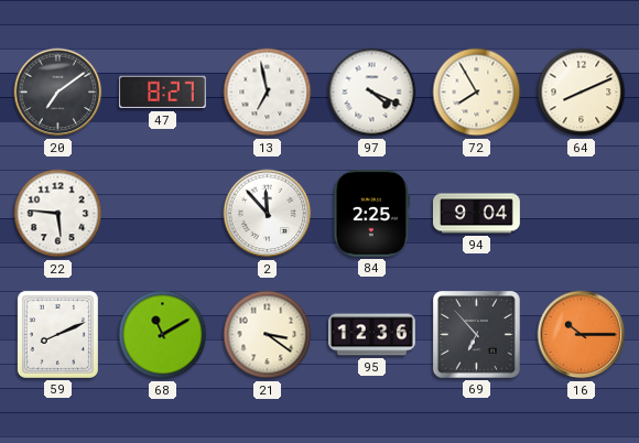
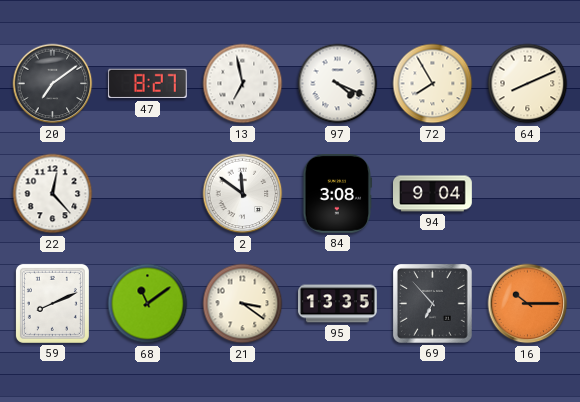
22: 5:46 -> 12:23 (53, 194)
2: 11:53 -> 11:51 (243, 194)
84: 2:25 -> 3:08 (338, 194)
68: 11:10 -> 11:09 (148, 304)
95: 12:36 -> 13:35 (338, 304)
